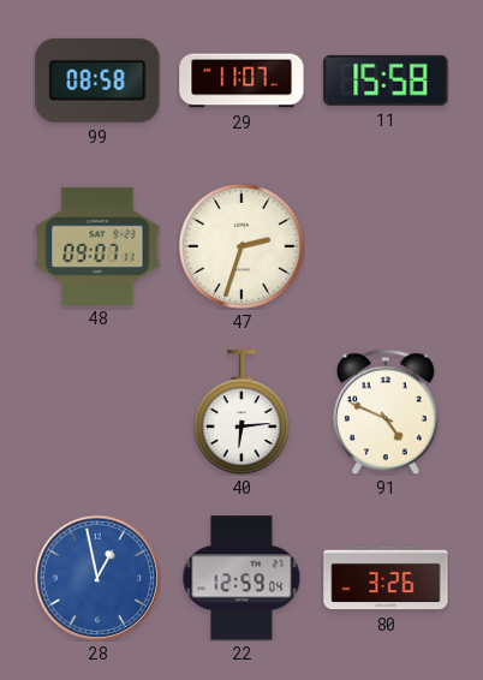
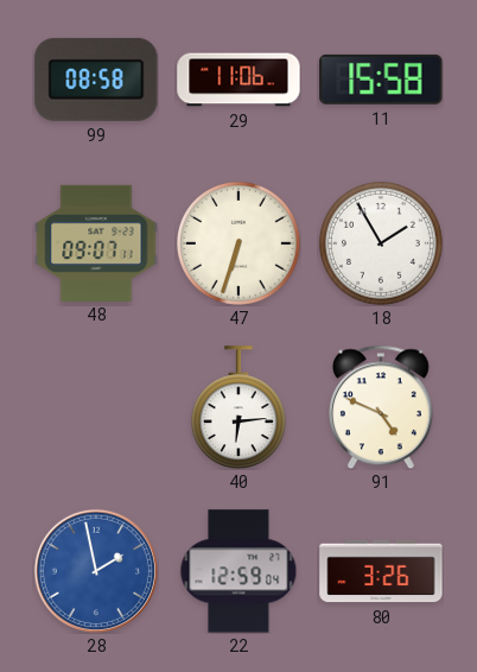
29: 11:07 -> 11:06 (238, 80)
47: 2:33 -> 6:33 (238, 243)
18: none -> 1:55 (381, 243)
28: 12:58 -> 1:58 (96, 571)
